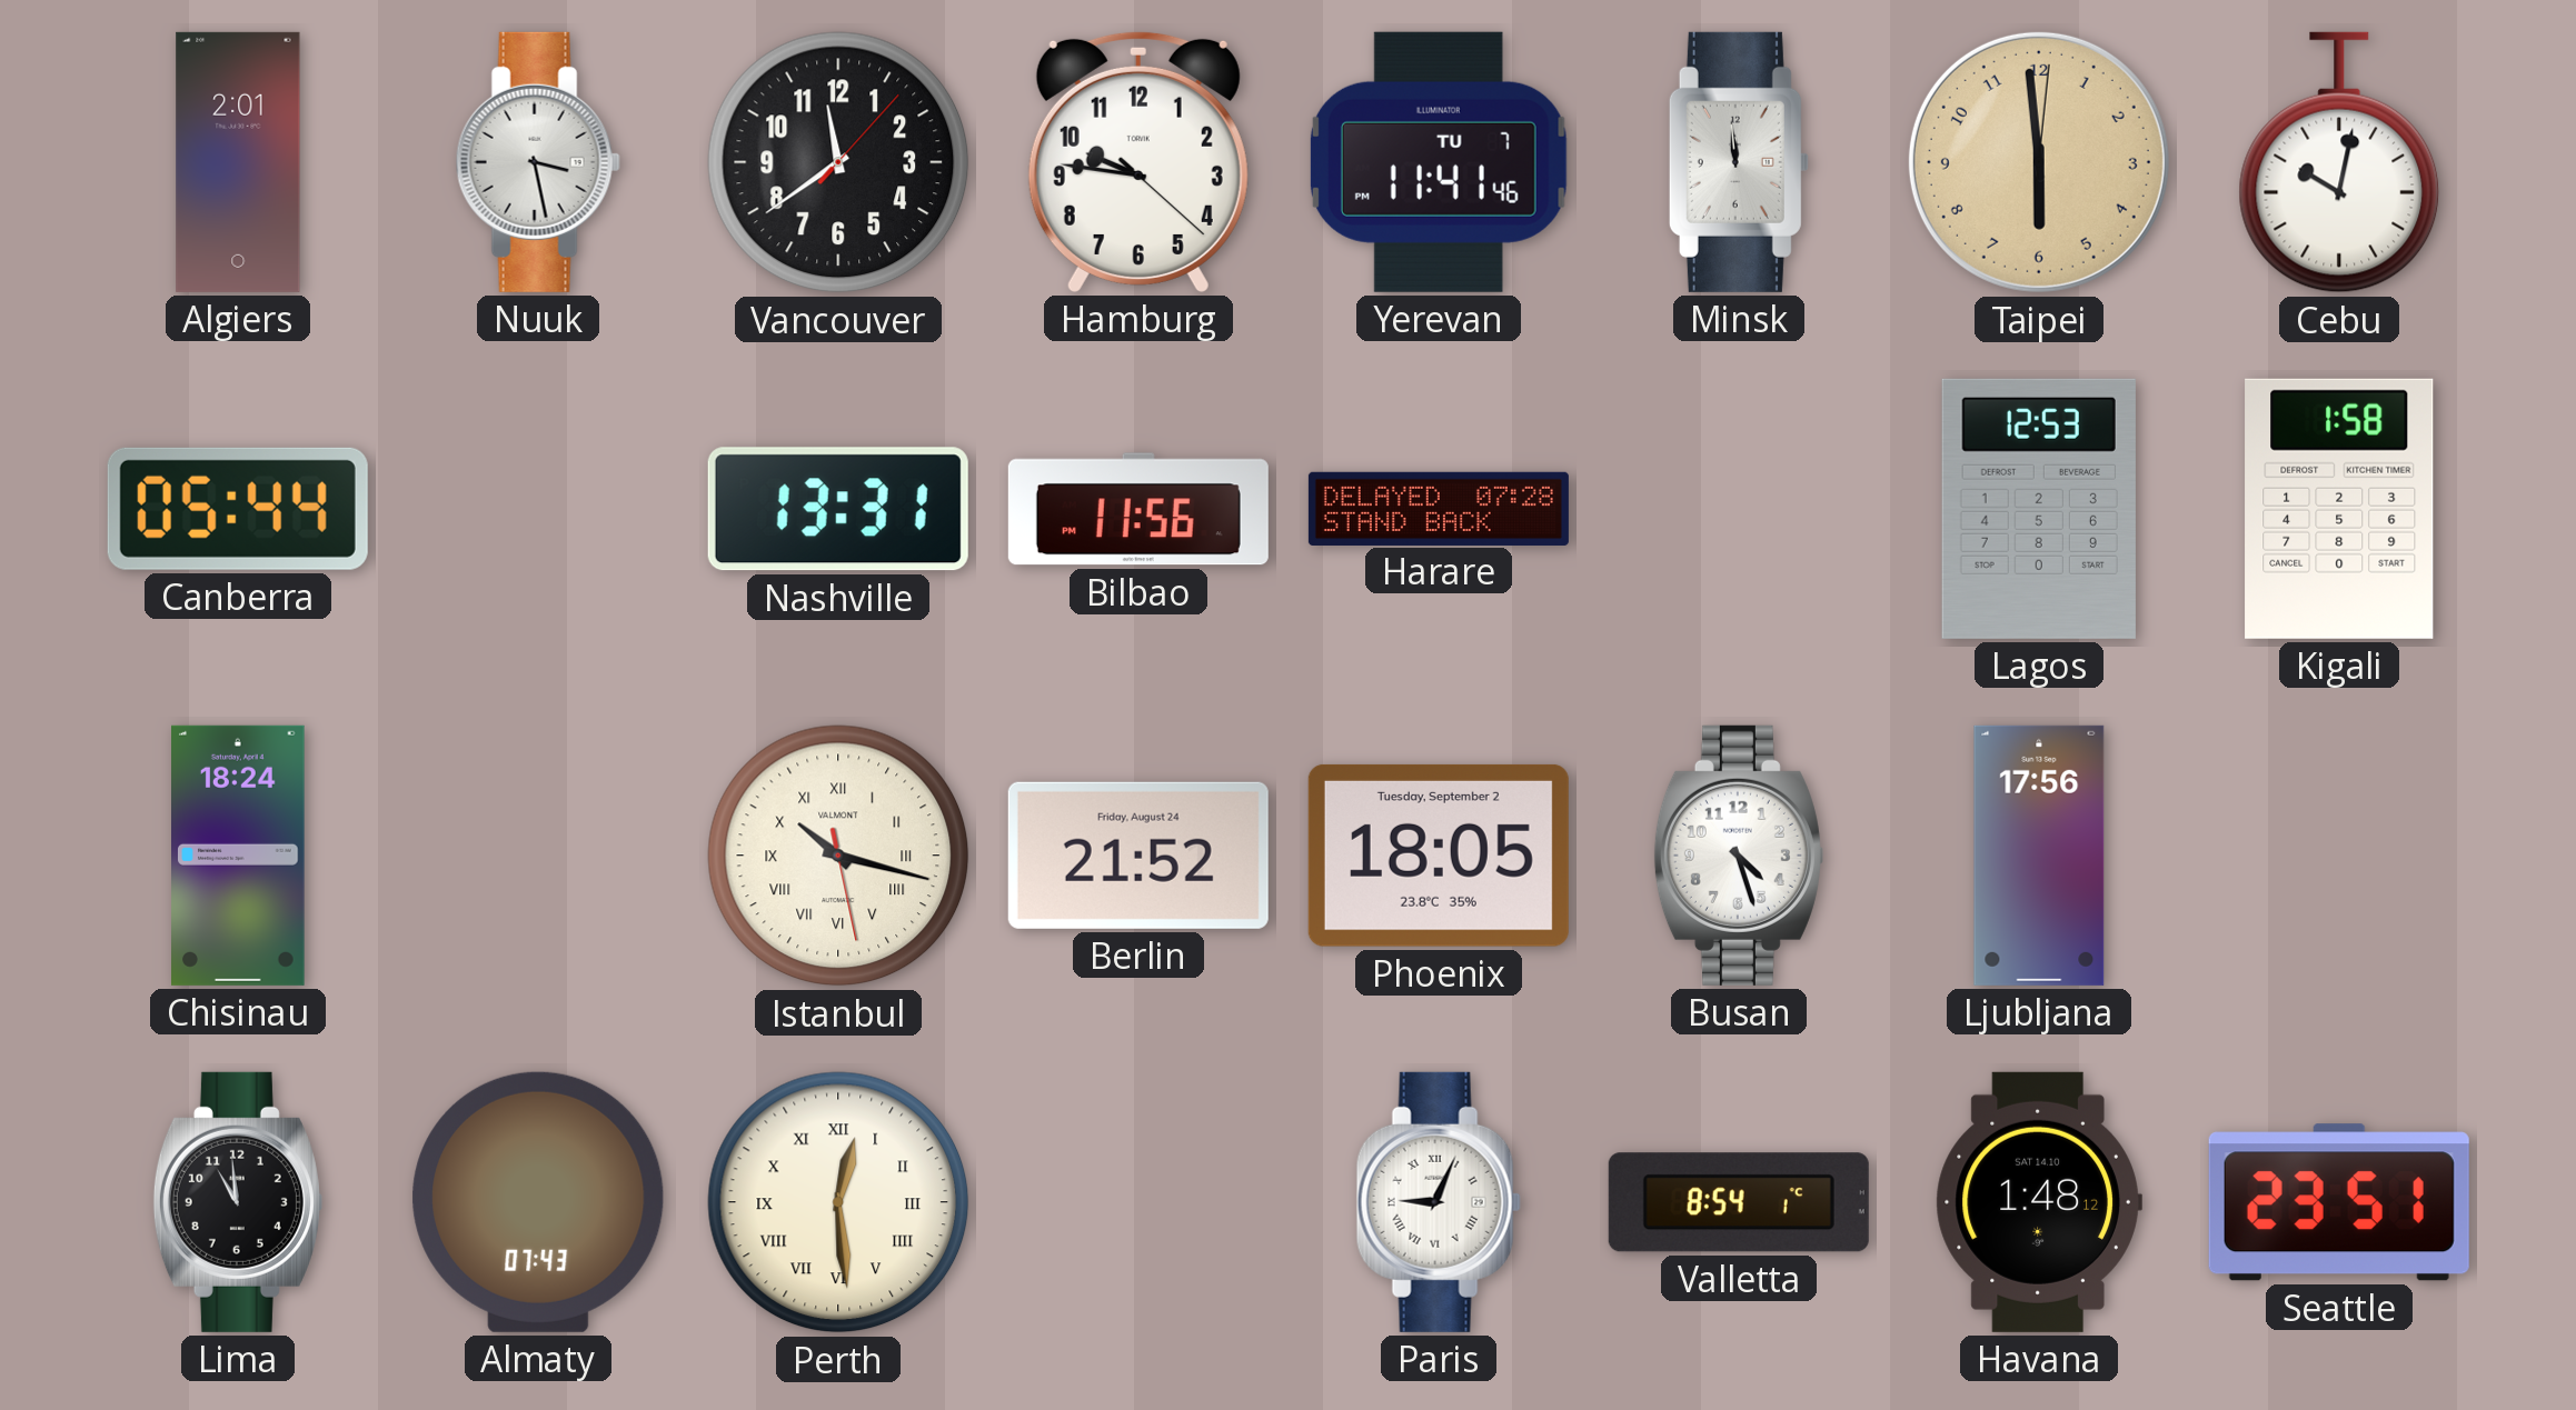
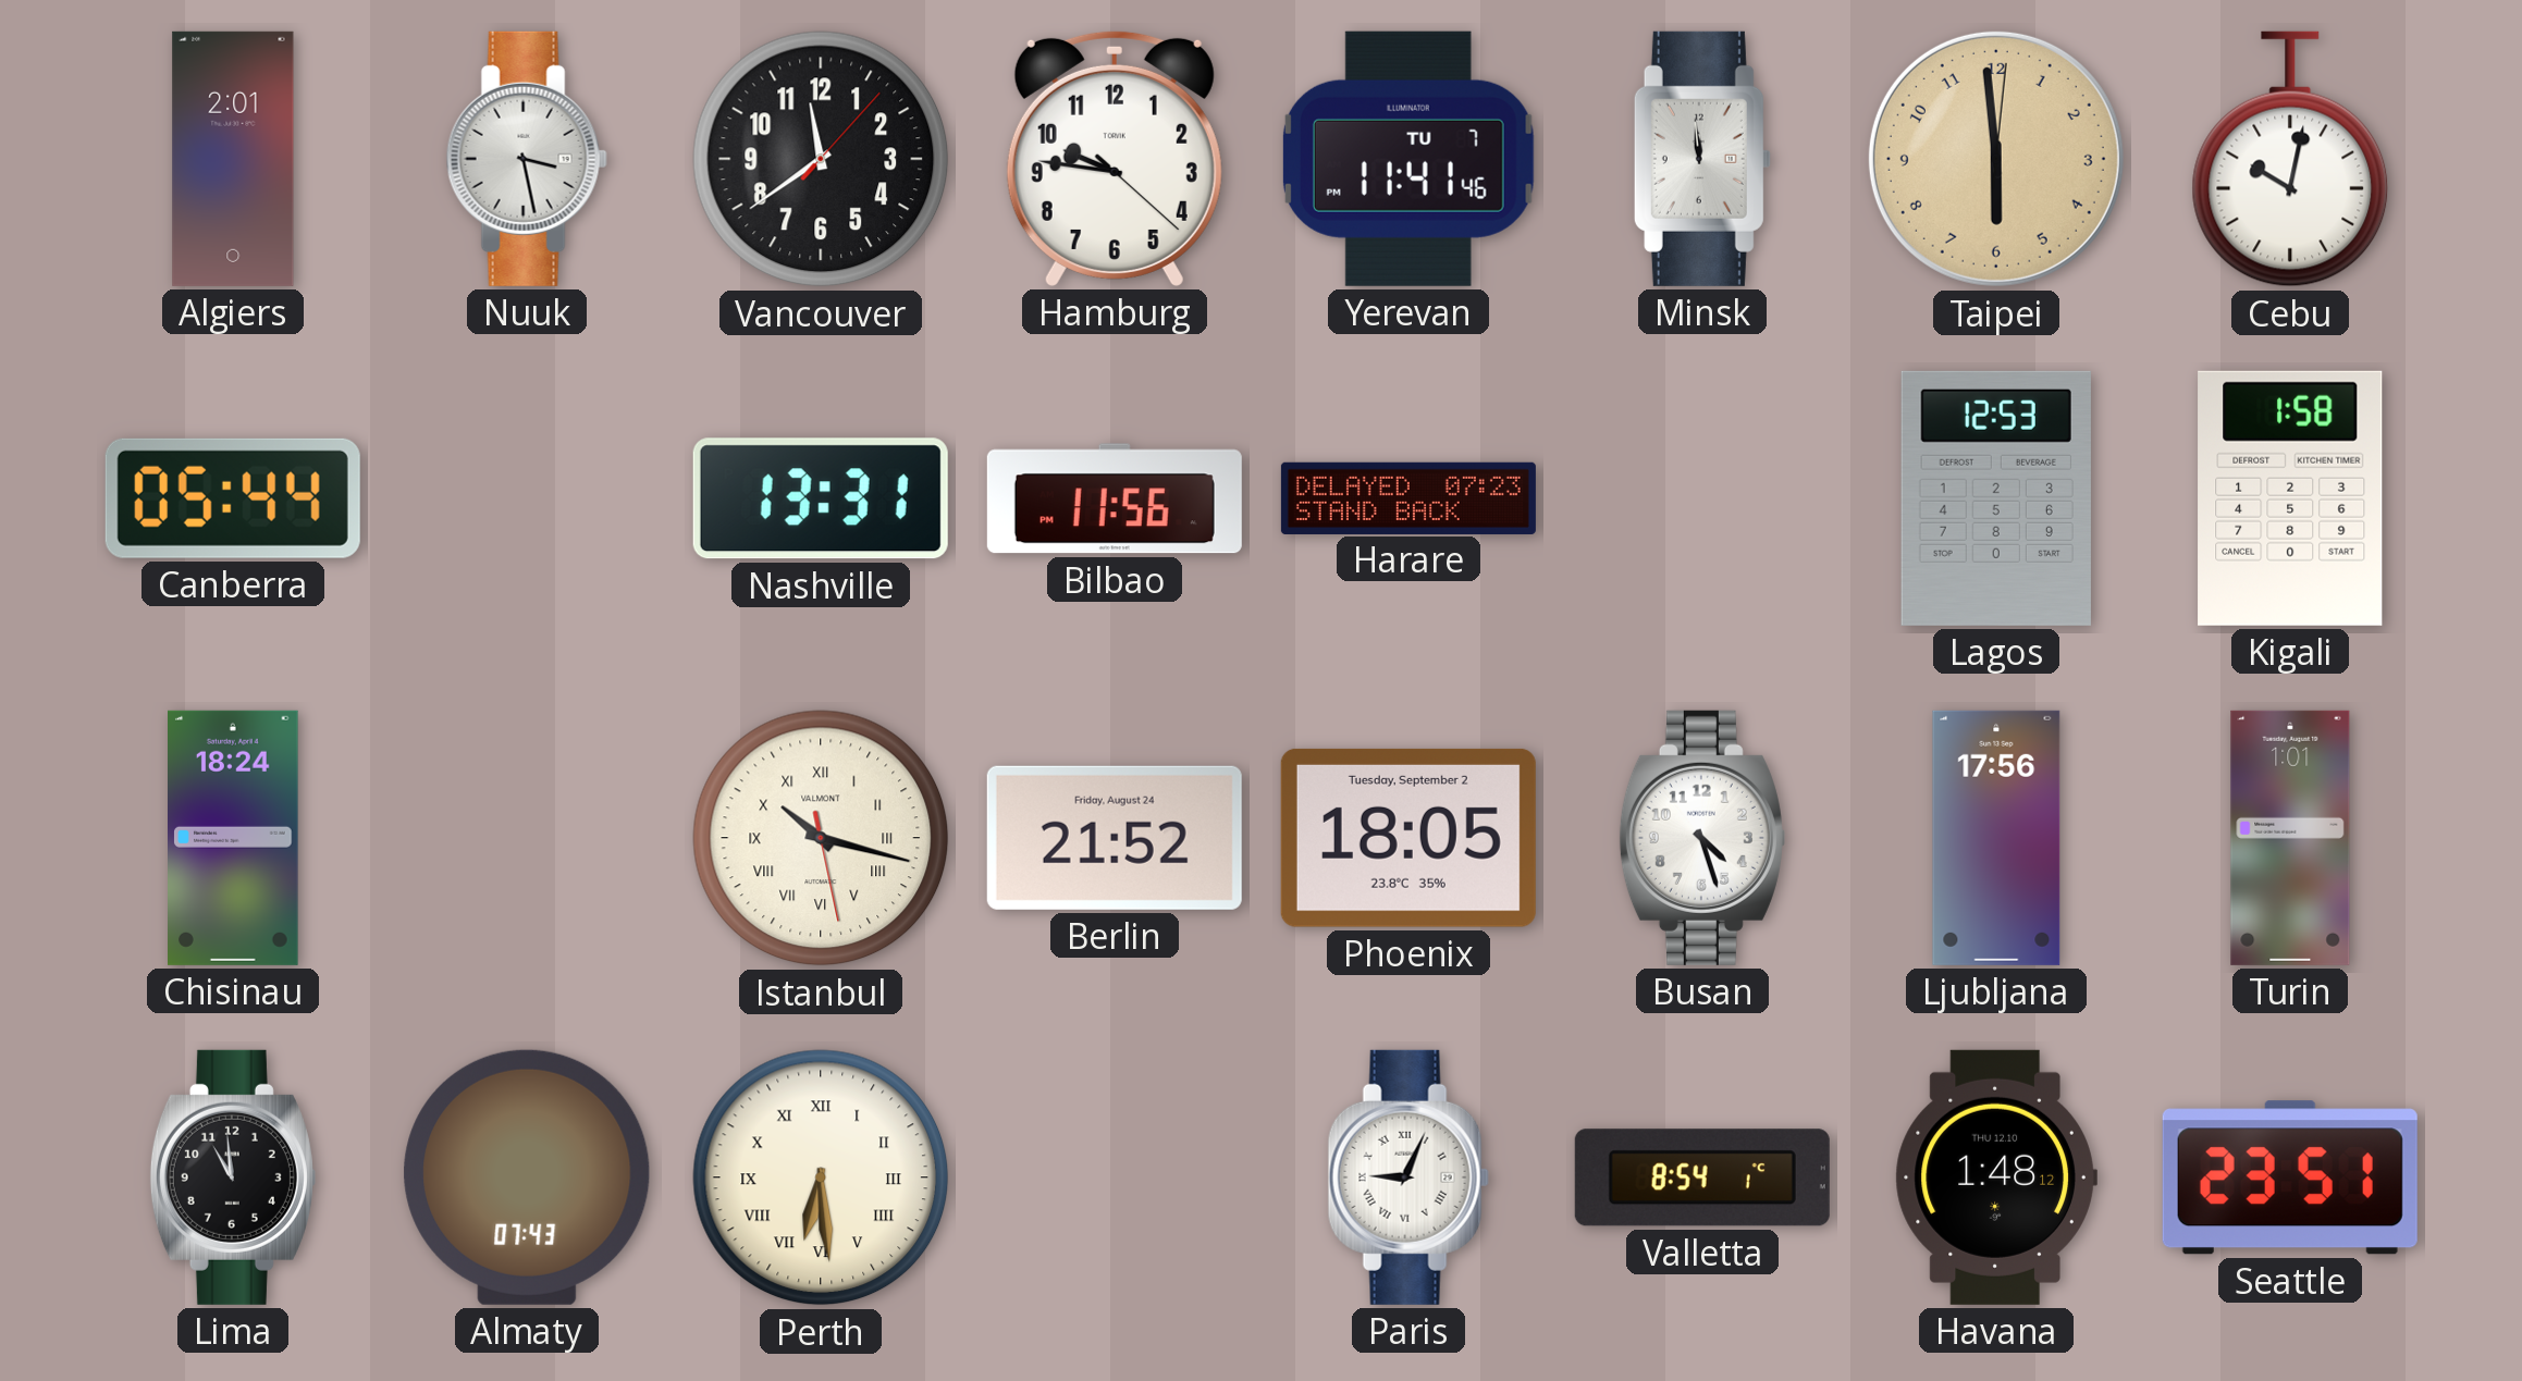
Harare: 07:28 -> 07:23 (1408, 497)
Turin: none -> 1:01 (2290, 838)
Perth: 12:29 -> 6:29 (821, 1177)
Havana date: SAT 14.10 -> THU 12.10 (1996, 1177)
